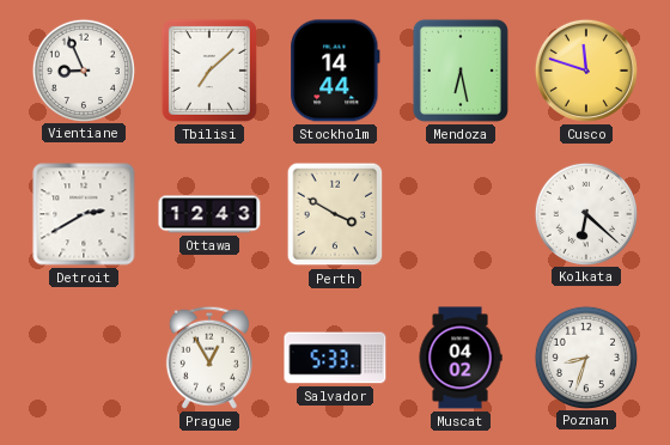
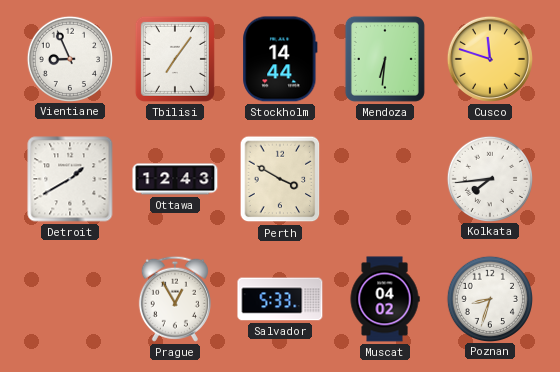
Tbilisi: 7:08 -> 7:06 (175, 59)
Mendoza: 6:28 -> 6:31 (385, 59)
Detroit: 2:40 -> 1:40 (70, 179)
Kolkata: 6:22 -> 7:44 (489, 178)
